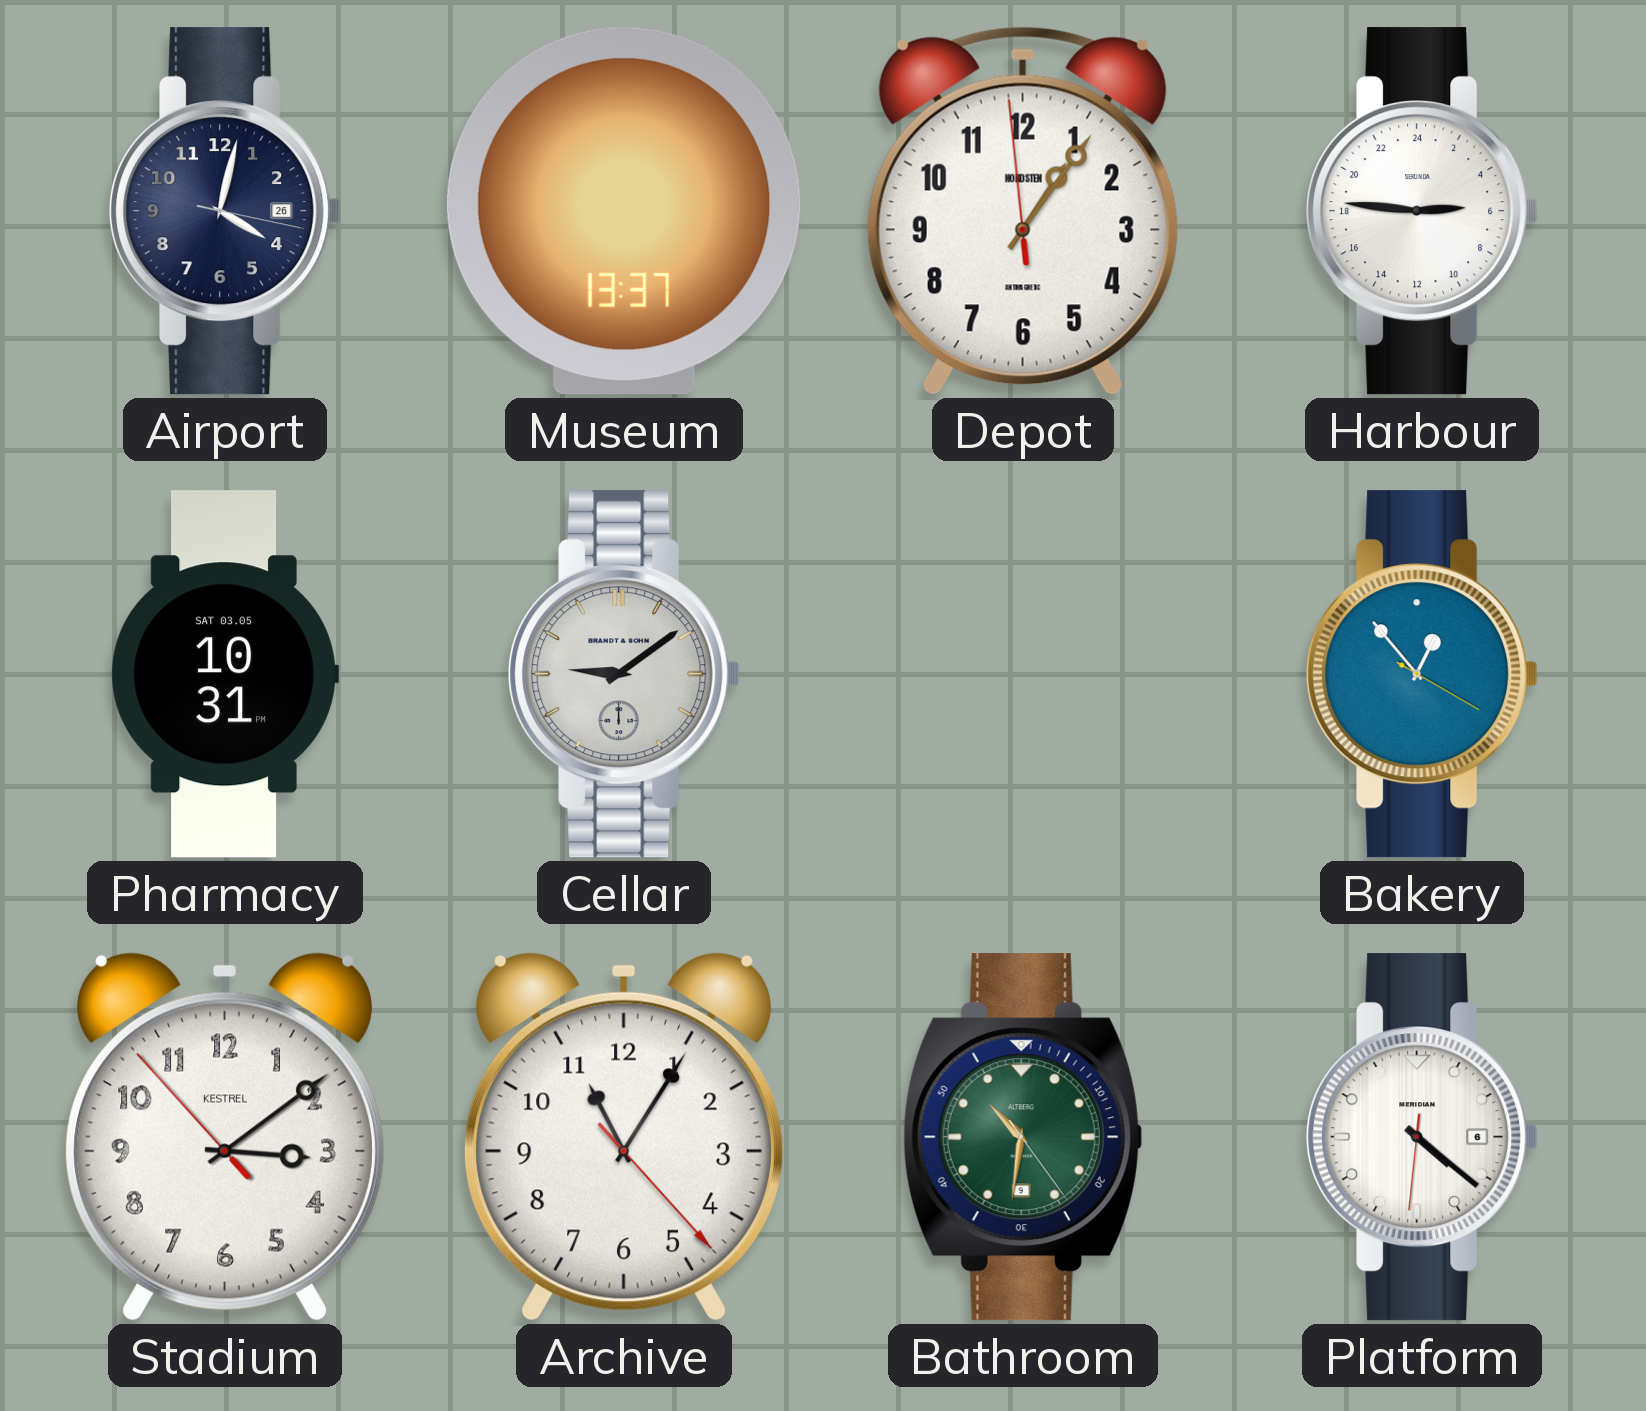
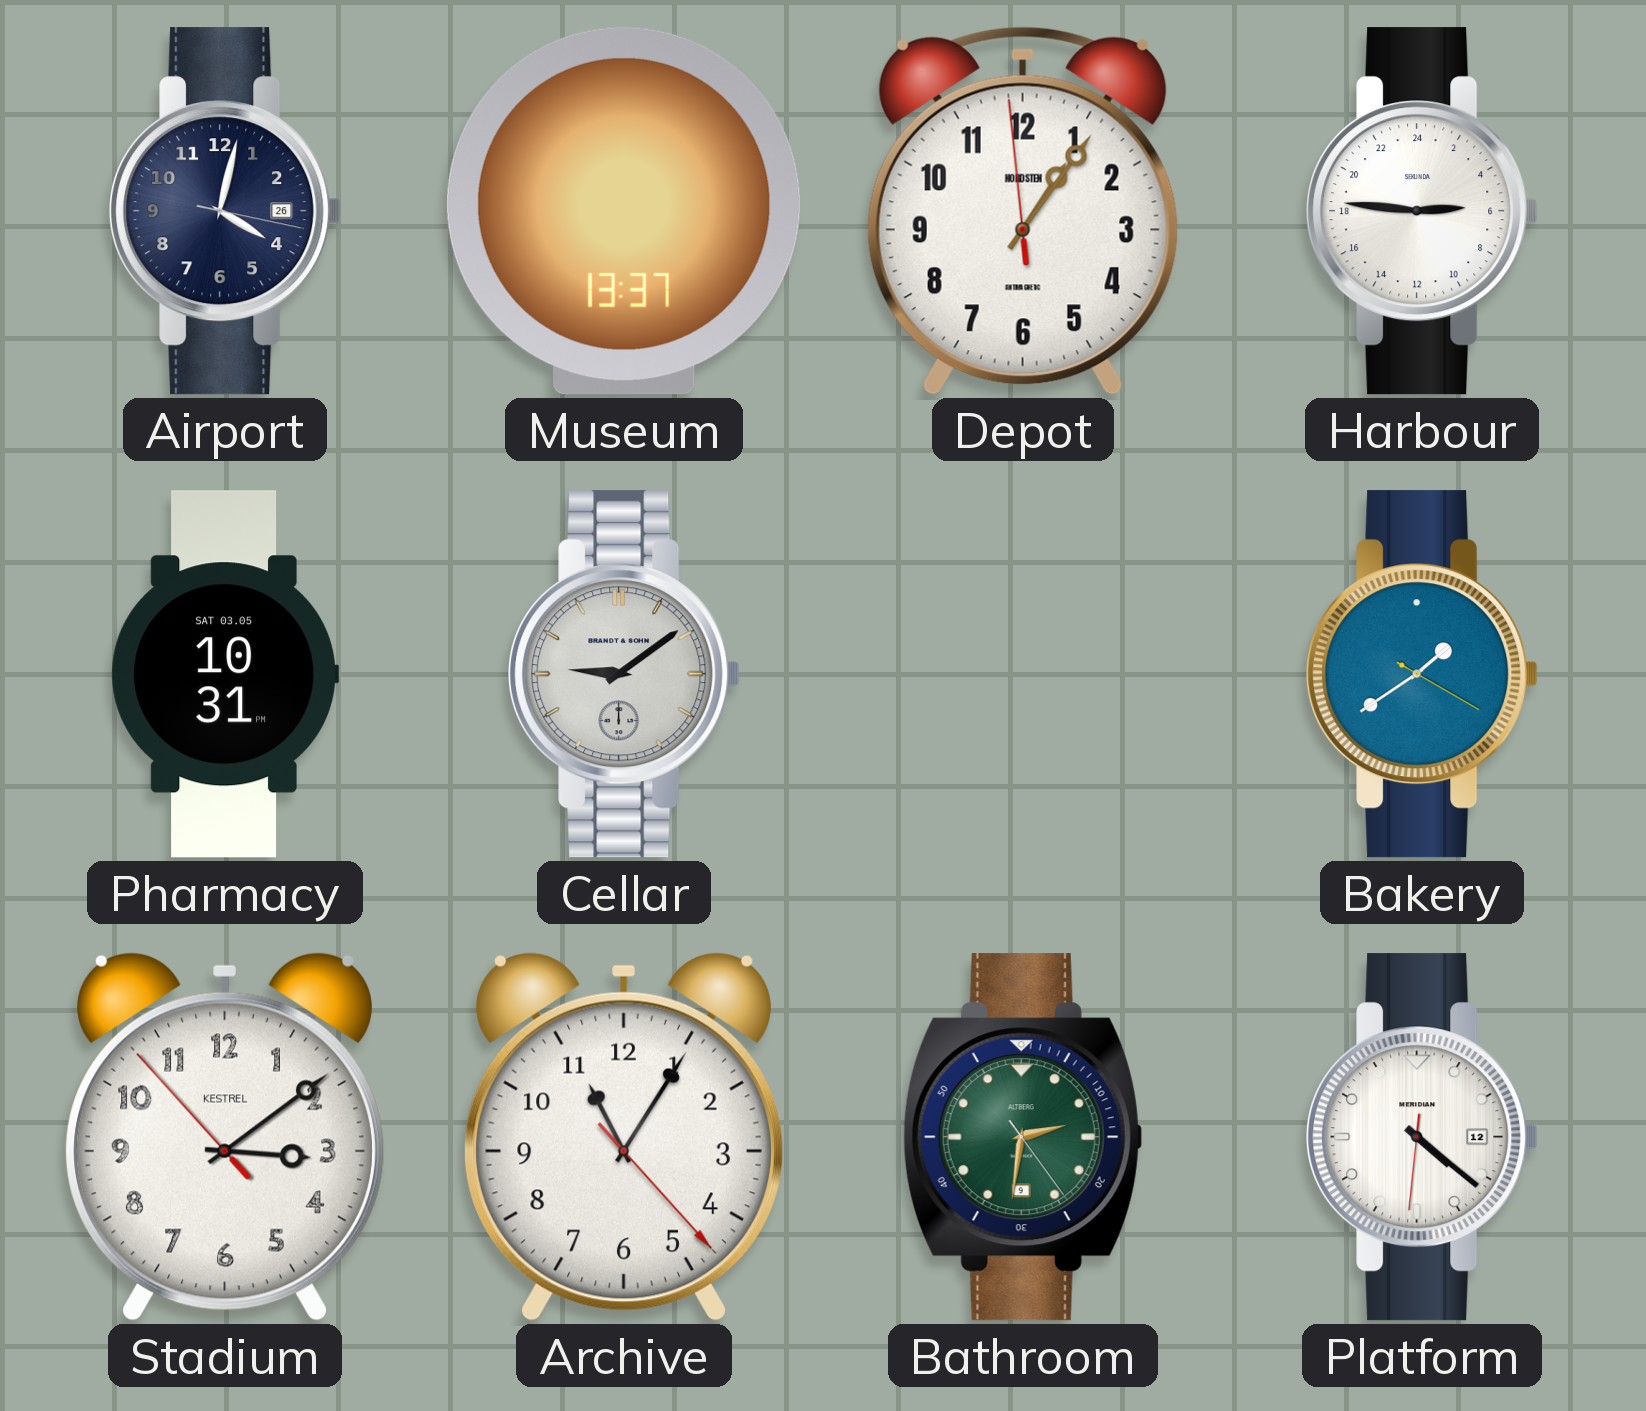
Bakery: 12:53 -> 1:39 (1422, 674)
Bathroom: 10:31 -> 2:31 (1022, 1137)
Platform date: 6 -> 12 (1422, 1137)
